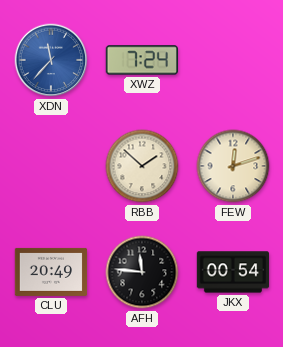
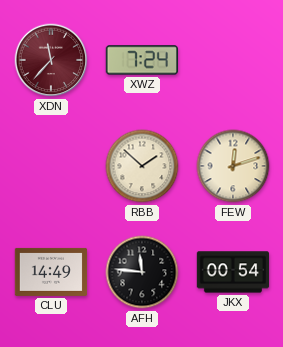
XDN dial: blue -> burgundy (51, 60)
CLU: 20:49 -> 14:49 (51, 272)
